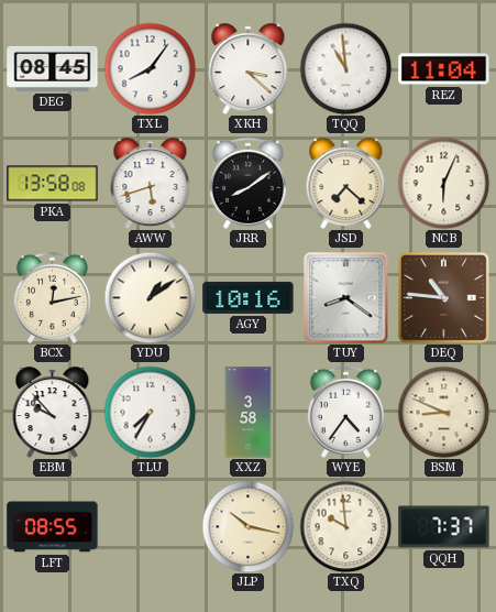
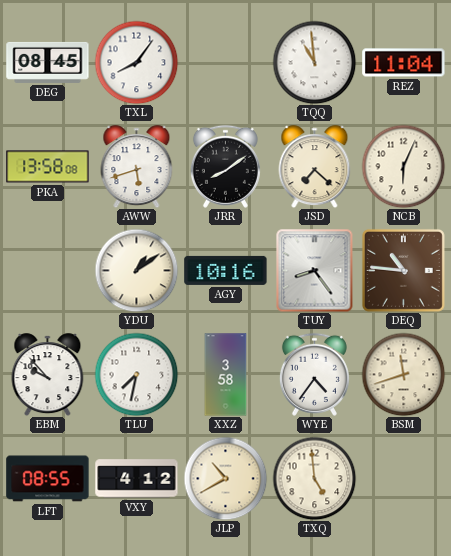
XKH: 3:22 -> none (249, 69)
BCX: 12:13 -> none (52, 297)
TUY: 8:21 -> 8:24 (315, 270)
TLU: 7:35 -> 7:32 (136, 374)
BSM: 8:49 -> 11:42 (403, 374)
VXY: none -> 4:12 (137, 479)
JLP: 10:17 -> 10:40 (225, 478)
TXQ: 9:59 -> 4:59 (314, 478)
QQH: 7:37 -> none (444, 527)
